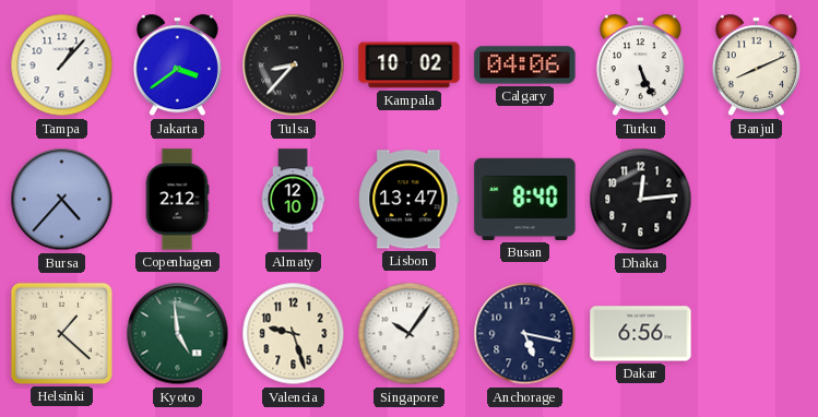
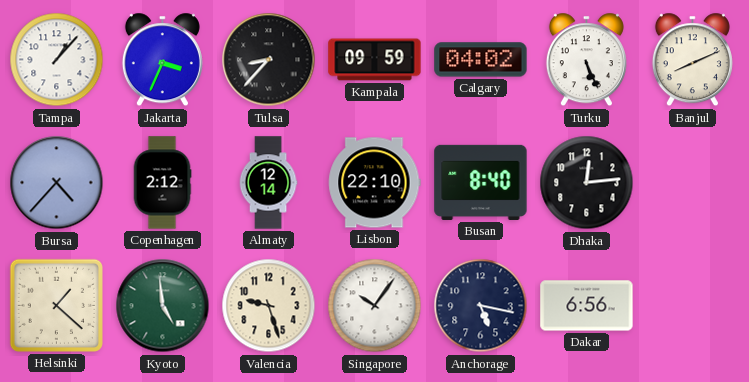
Jakarta: 3:39 -> 3:34 (162, 60)
Kampala: 10:02 -> 09:59 (375, 60)
Calgary: 04:06 -> 04:02 (481, 60)
Almaty: 12:10 -> 12:14 (268, 183)
Lisbon: 13:47 -> 22:10 (375, 183)
